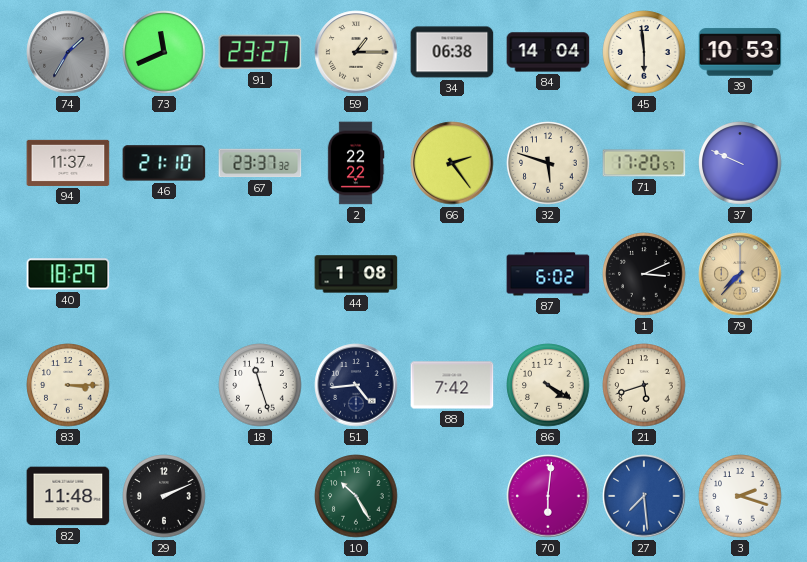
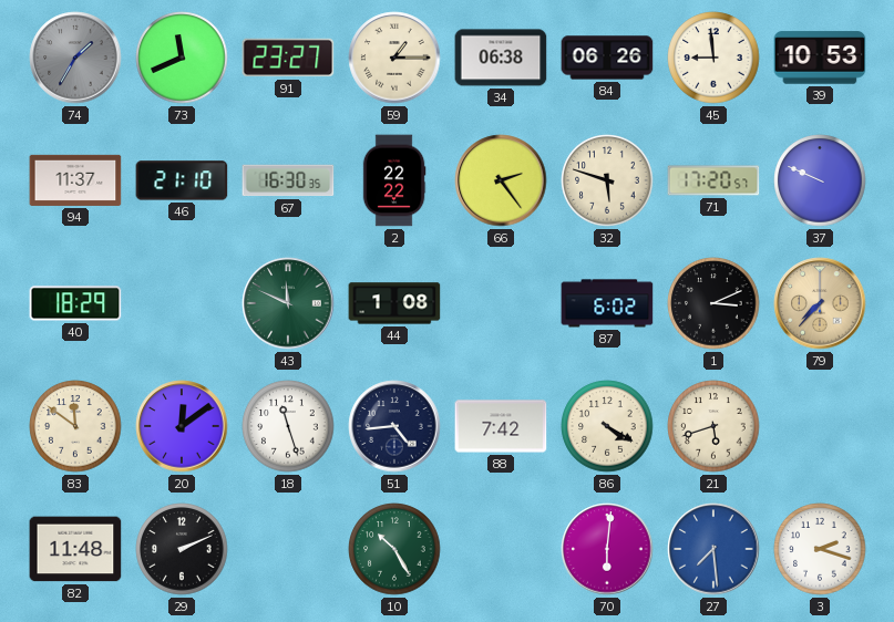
84: 14:04 -> 06:26 (607, 58)
45: 5:59 -> 8:59 (713, 58)
67: 23:37 -> 16:30 (288, 180)
43: none -> 11:49 (288, 303)
83: 3:15 -> 11:51 (75, 426)
20: none -> 12:09 (182, 426)
